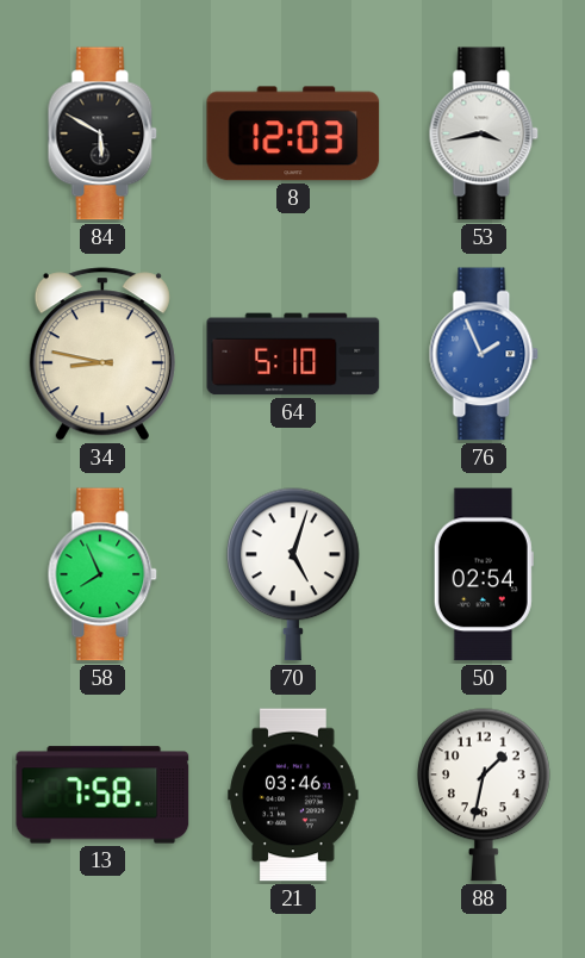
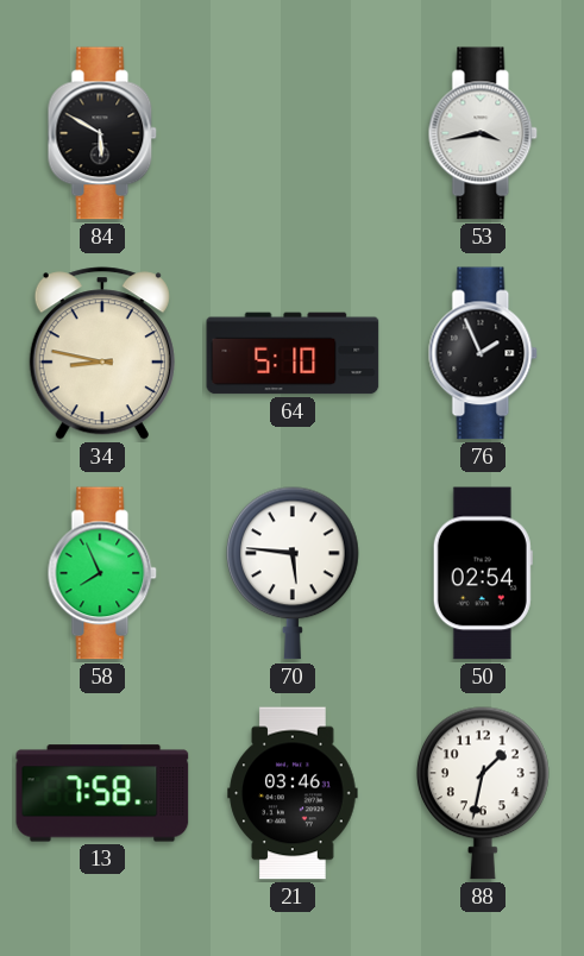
8: 12:03 -> none (293, 133)
76 dial: blue -> black (483, 353)
70: 5:03 -> 5:46 (293, 573)
